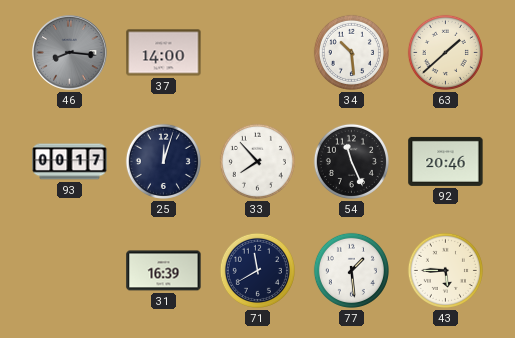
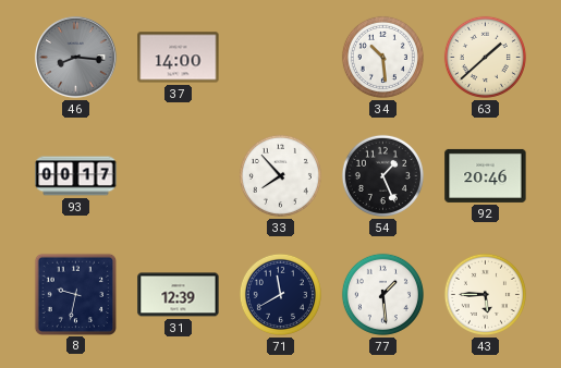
25: 12:03 -> none (163, 161)
54: 11:26 -> 1:26 (382, 175)
8: none -> 9:32 (75, 294)
31: 16:39 -> 12:39 (179, 295)
